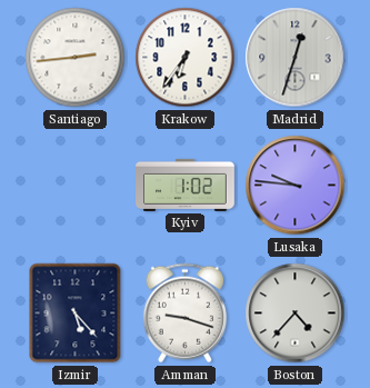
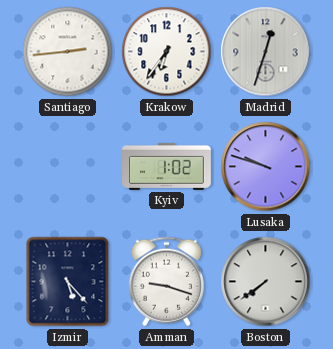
Lusaka: 9:46 -> 9:48 (266, 167)
Boston: 4:37 -> 7:39 (266, 282)
